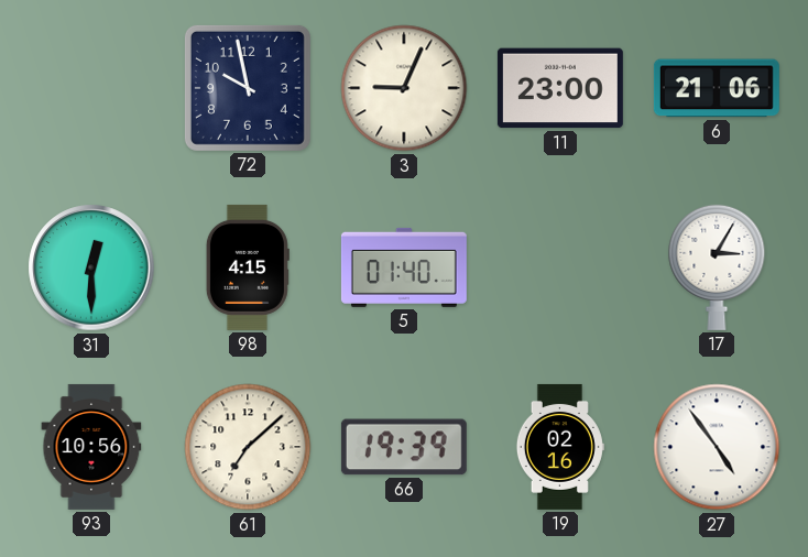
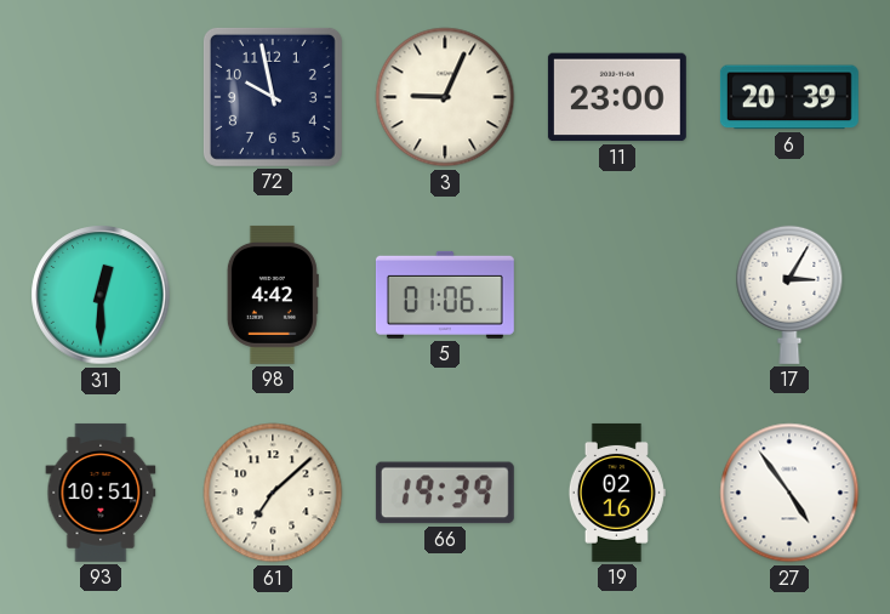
6: 21:06 -> 20:39 (789, 97)
98: 4:15 -> 4:42 (273, 295)
5: 01:40 -> 01:06 (445, 295)
93: 10:56 -> 10:51 (101, 493)
